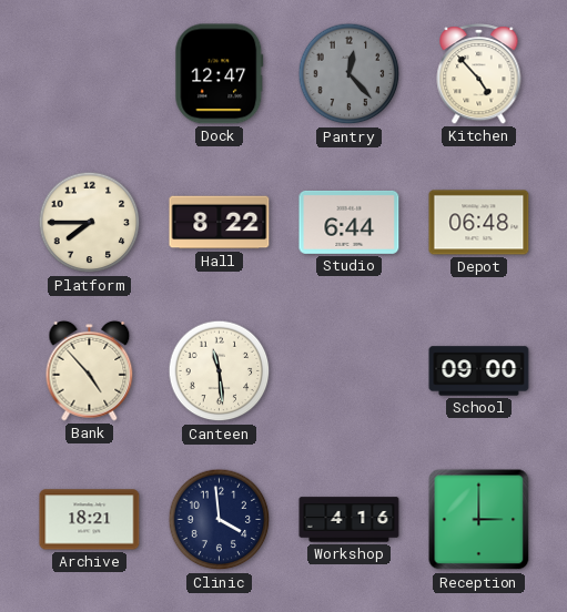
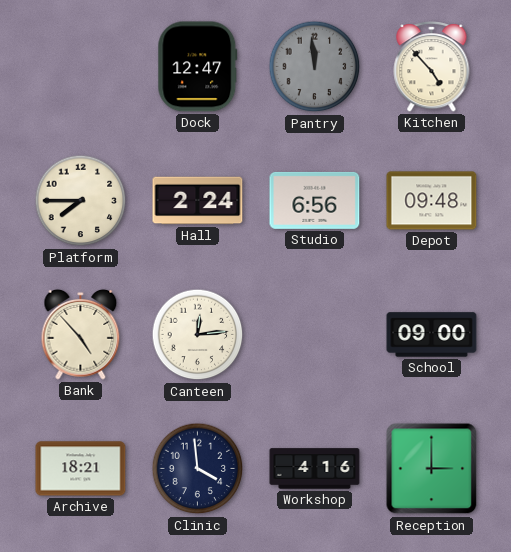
Pantry: 12:23 -> 11:59 (315, 67)
Hall: 8:22 -> 2:24 (198, 201)
Studio: 6:44 -> 6:56 (315, 200)
Depot: 06:48 -> 09:48 (432, 201)
Canteen: 11:29 -> 12:14 (198, 335)
